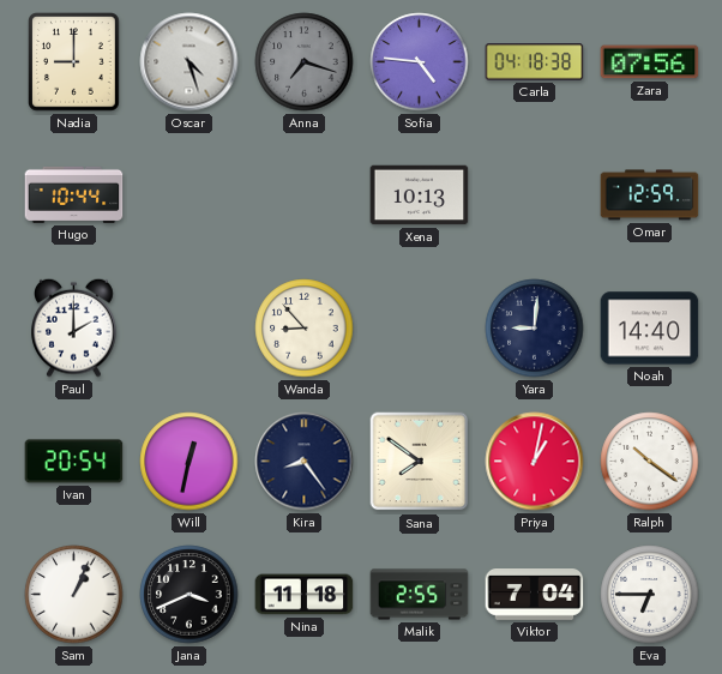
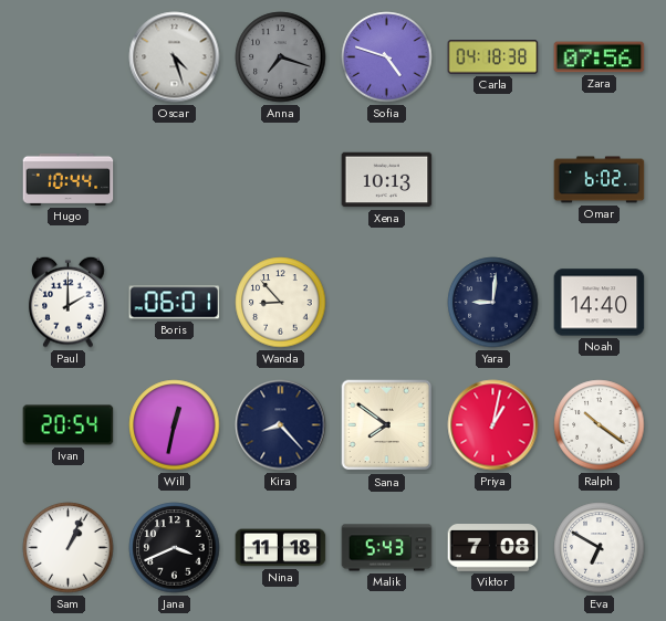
Nadia: 9:00 -> none (74, 62)
Sofia: 4:46 -> 4:48 (387, 57)
Omar: 12:59 -> 6:02 (600, 180)
Boris: none -> 06:01 (175, 303)
Kira: 8:24 -> 8:23 (281, 425)
Malik: 2:55 -> 5:43 (387, 548)
Viktor: 7:04 -> 7:08 (493, 548)
Eva: 6:45 -> 6:50 (600, 548)
